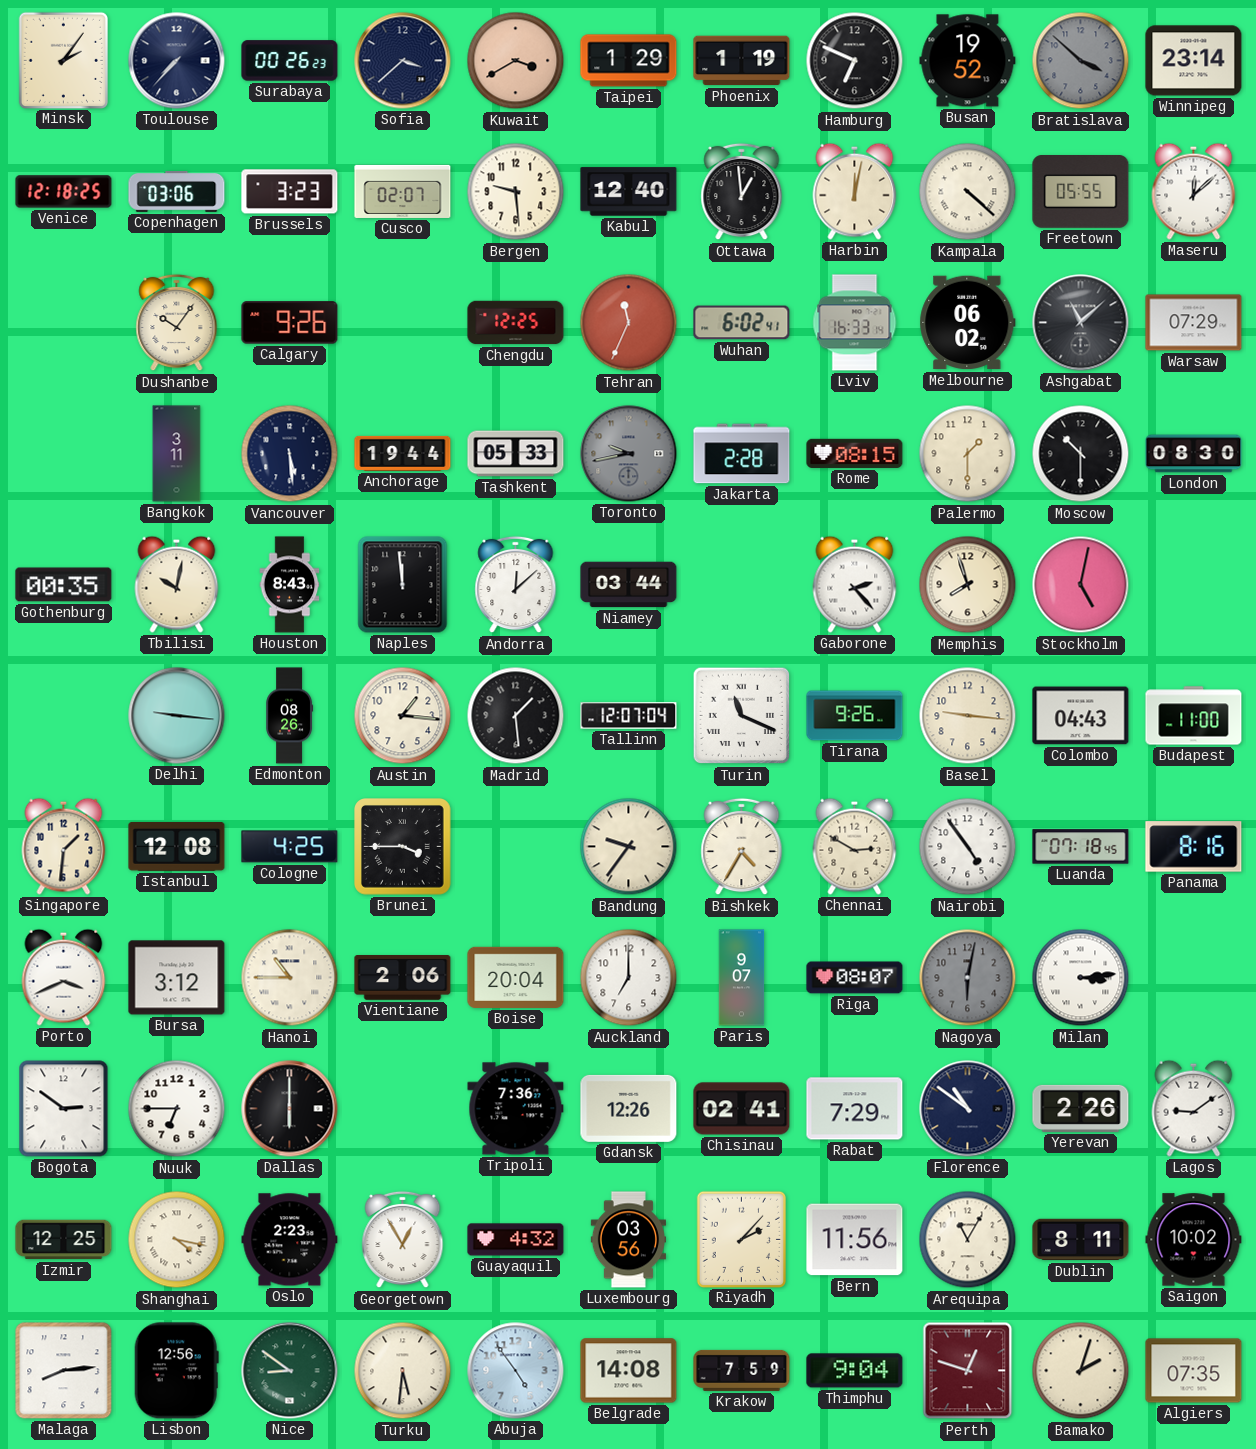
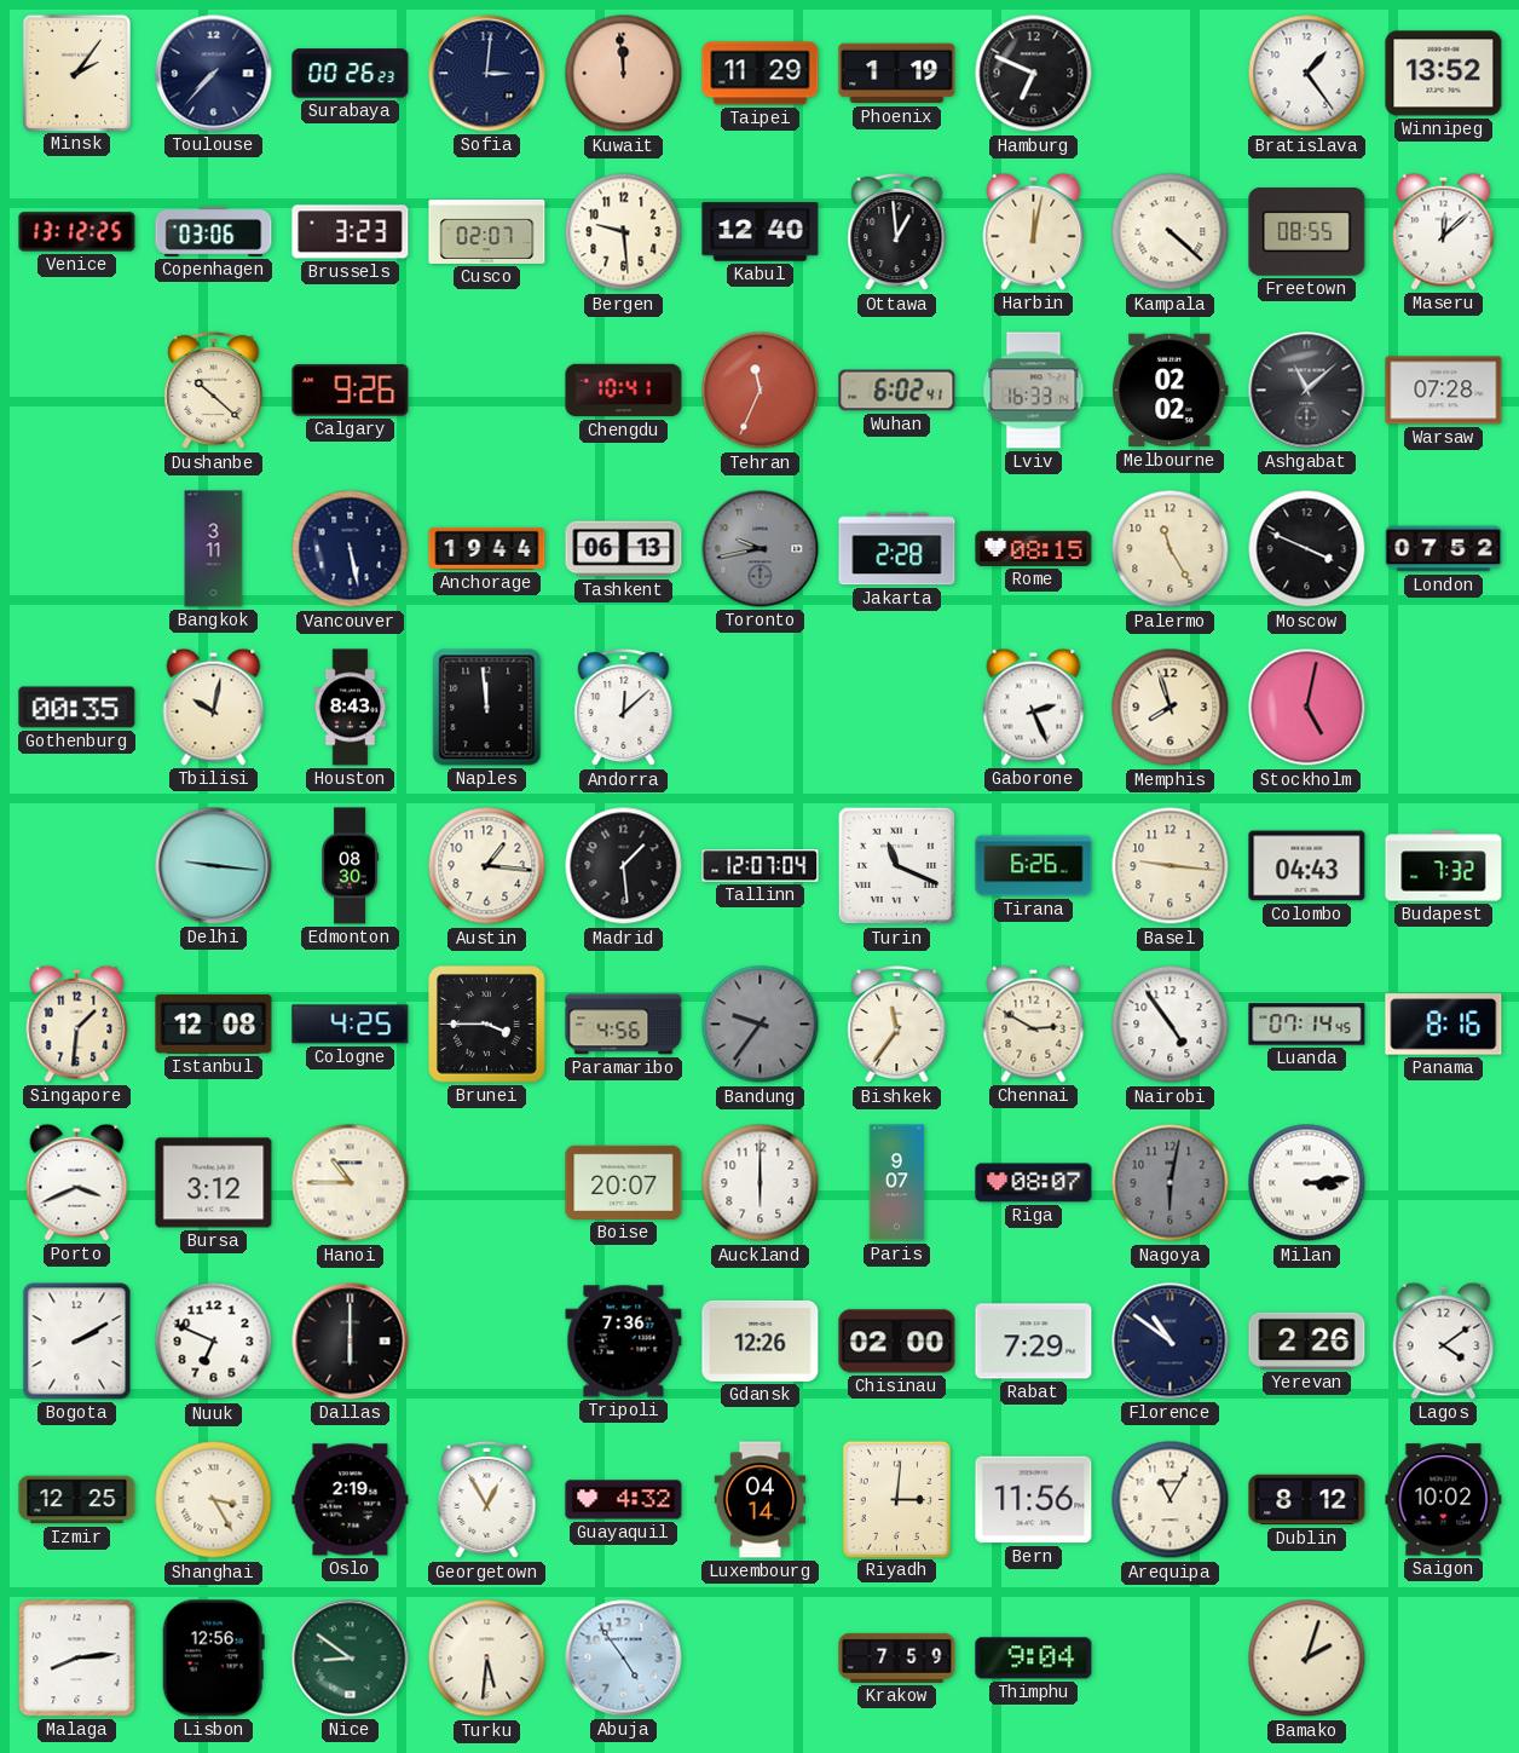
Sofia: 3:38 -> 3:01 (487, 74)
Kuwait: 3:40 -> 11:59 (624, 74)
Taipei: 1:29 -> 11:29 (761, 74)
Busan: 19:52 -> none (968, 61)
Bratislava: 3:52 -> 1:24 (1307, 74)
Bratislava dial: grey -> white (1307, 74)
Winnipeg: 23:14 -> 13:52 (1444, 74)
Venice: 12:18 -> 13:12 (77, 232)
Freetown: 05:55 -> 08:55 (1307, 232)
Dushanbe: 10:06 -> 10:22 (214, 391)
Chengdu: 12:25 -> 10:41 (624, 391)
Melbourne: 06:02 -> 02:02 (1171, 391)
Warsaw: 07:29 -> 07:28 (1444, 391)
Vancouver: 5:29 -> 5:28 (351, 549)
Tashkent: 05:33 -> 06:13 (624, 549)
Palermo: 1:30 -> 11:25 (1171, 549)
Moscow: 10:30 -> 3:49 (1307, 549)
London: 08:30 -> 07:52 (1444, 549)
Niamey: 03:44 -> none (629, 585)
Gaborone: 2:23 -> 2:26 (1034, 707)
Edmonton: 08:26 -> 08:30 (351, 866)
Tirana: 9:26 -> 6:26 (1034, 866)
Budapest: 11:00 -> 7:32 (1444, 866)
Paramaribo: none -> 4:56 (624, 1025)
Bandung dial: cream -> grey (761, 1025)
Bishkek: 4:35 -> 11:36 (897, 1025)
Luanda: 07:18 -> 07:14 (1307, 1025)
Vientiane: 2:06 -> none (403, 978)
Boise: 20:04 -> 20:07 (624, 1182)
Auckland: 7:00 -> 6:00 (761, 1183)
Bogota: 2:51 -> 2:10 (77, 1342)
Nuuk: 6:45 -> 6:49 (214, 1342)
Chisinau: 02:41 -> 02:00 (897, 1342)
Lagos: 9:09 -> 4:09 (1444, 1340)
Shanghai: 4:17 -> 3:25 (214, 1500)
Oslo: 2:23 -> 2:19 (351, 1500)
Luxembourg: 03:56 -> 04:14 (759, 1500)
Riyadh: 2:07 -> 3:01 (896, 1499)
Dublin: 8:11 -> 8:12 (1307, 1500)
Belgrade: 14:08 -> none (629, 1371)
Perth: 12:48 -> none (968, 1371)
Algiers: 07:35 -> none (1194, 1371)
